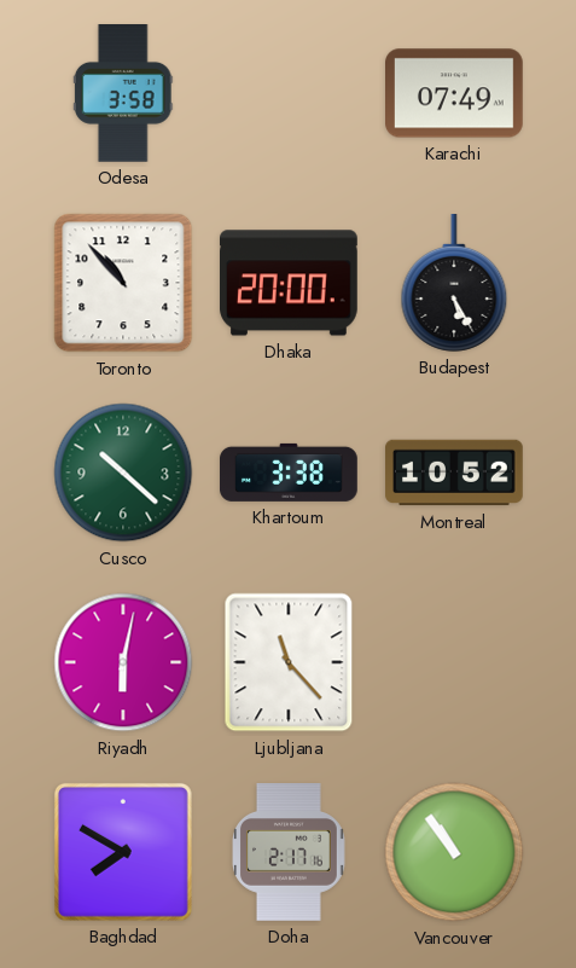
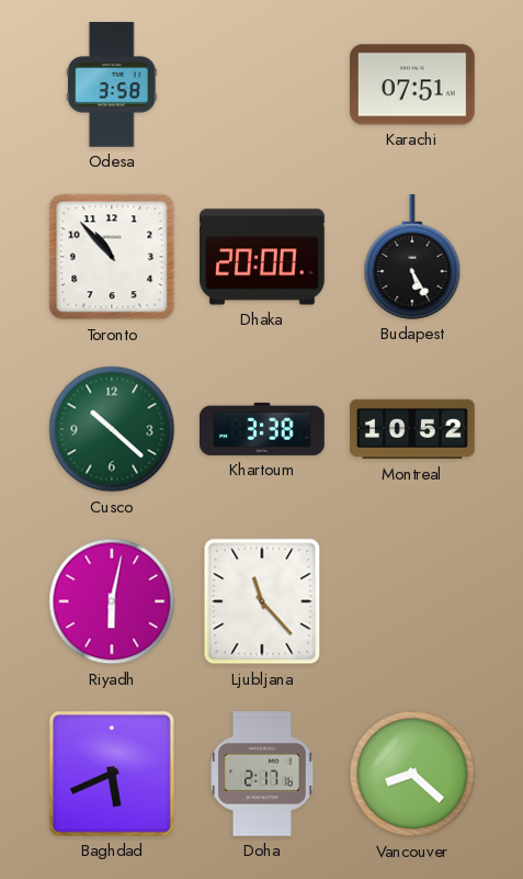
Karachi: 07:49 -> 07:51 (413, 84)
Baghdad: 7:50 -> 5:41 (112, 774)
Vancouver: 10:54 -> 8:22 (412, 774)
